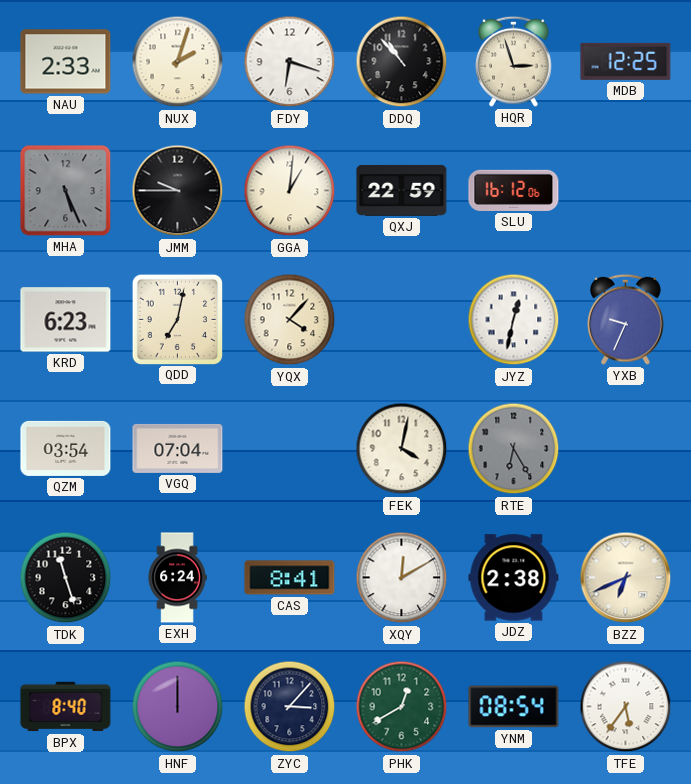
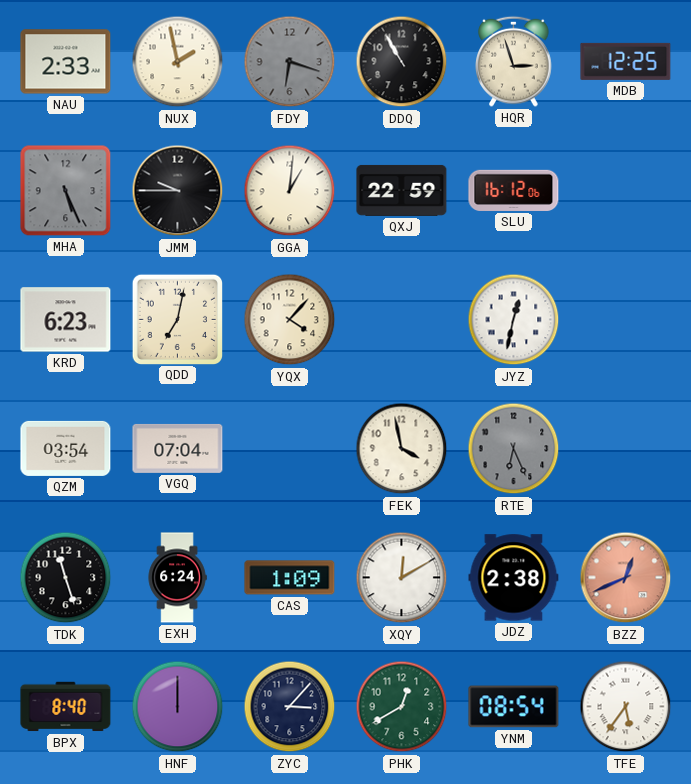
NUX: 2:03 -> 1:58 (178, 62)
FDY dial: white -> grey (290, 62)
DDQ: 10:53 -> 10:55 (402, 62)
YXB: 9:34 -> none (626, 319)
FEK: 4:02 -> 3:58 (402, 449)
RTE: 6:25 -> 6:26 (514, 449)
CAS: 8:41 -> 1:09 (290, 578)
BZZ: 6:41 -> 12:41 (626, 578)
BZZ dial: cream -> salmon (626, 578)
